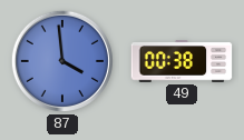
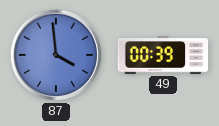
49: 00:38 -> 00:39 (163, 55)
